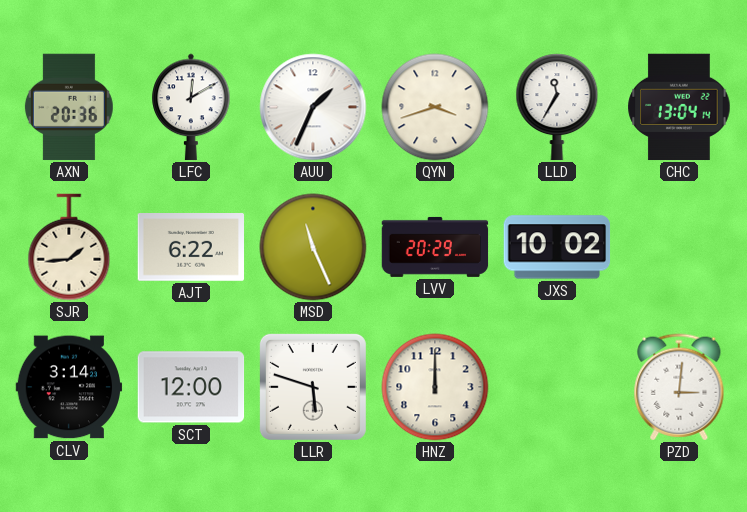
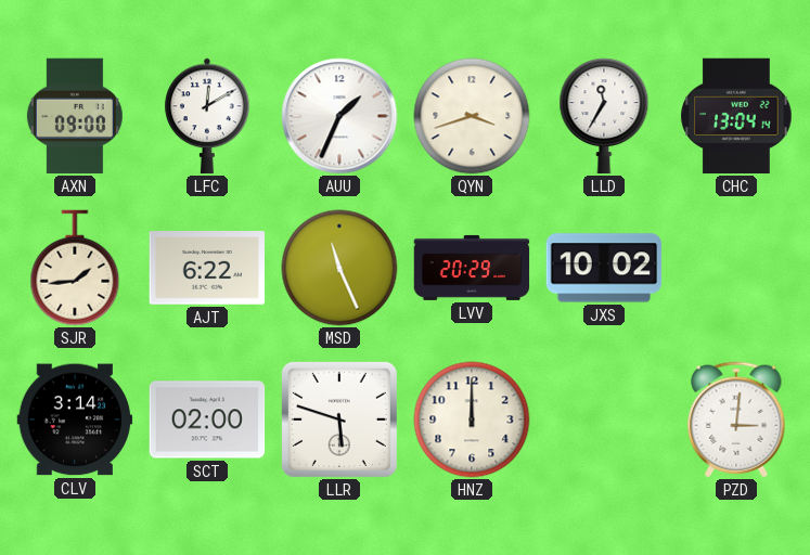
AXN: 20:36 -> 09:00 (75, 116)
SCT: 12:00 -> 02:00 (207, 420)
